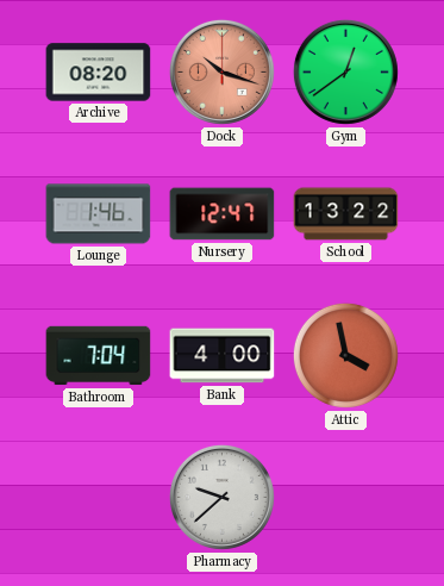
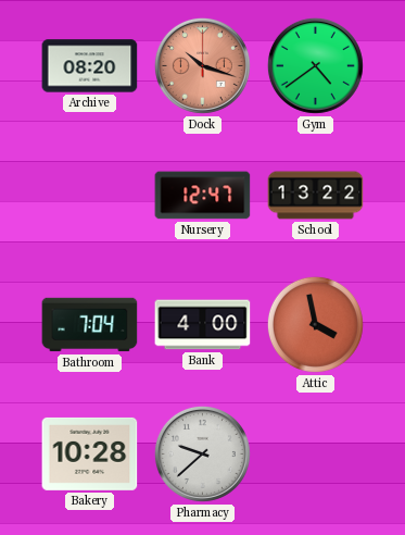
Gym: 12:39 -> 4:39 (315, 65)
Lounge: 1:46 -> none (99, 214)
Bakery: none -> 10:28 (90, 453)
